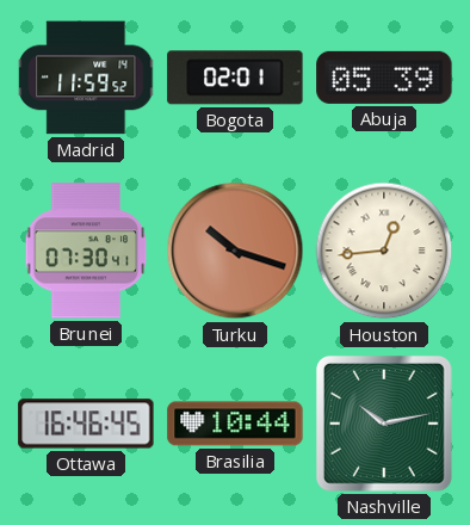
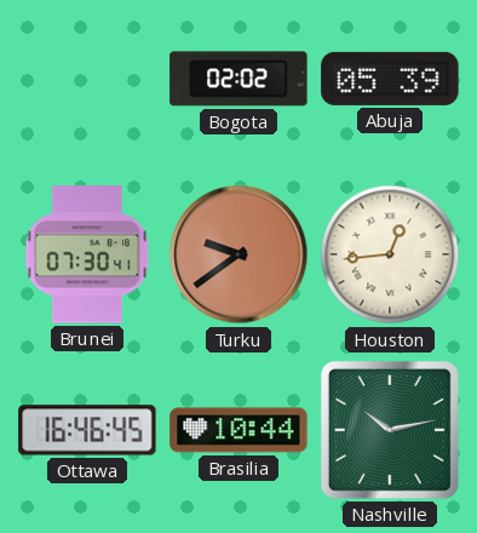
Madrid: 11:59 -> none (87, 78)
Bogota: 02:01 -> 02:02 (238, 79)
Turku: 10:18 -> 9:39 (238, 254)
